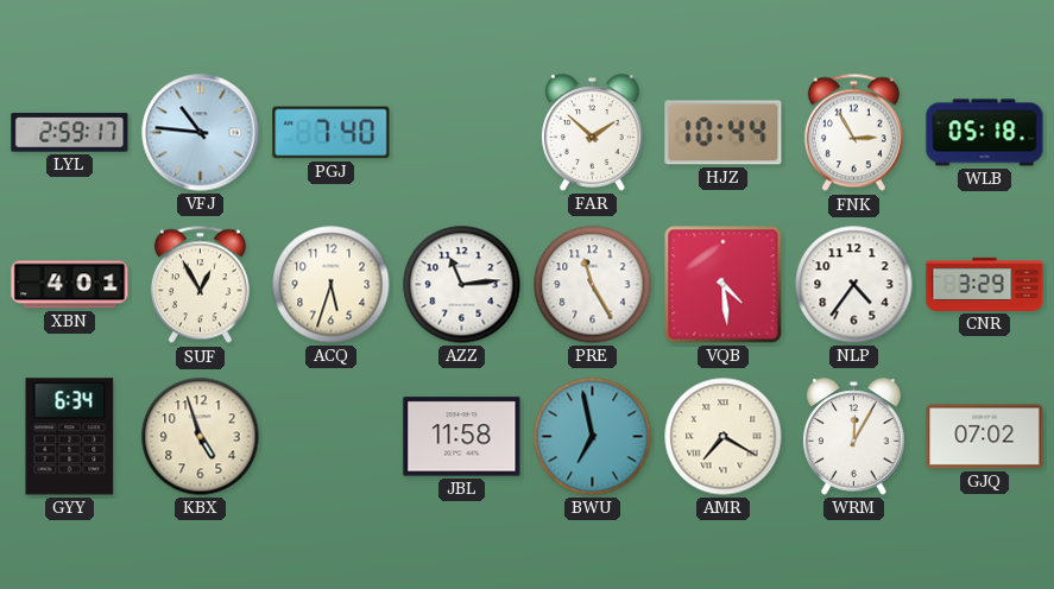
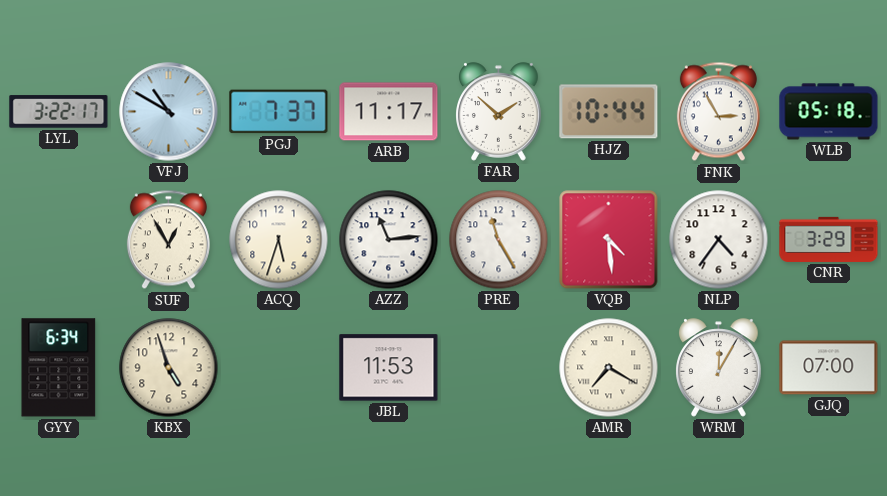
LYL: 2:59 -> 3:22 (59, 112)
VFJ: 10:46 -> 10:50 (169, 112)
PGJ: 7:40 -> 7:37 (279, 112)
ARB: none -> 11:17 (389, 112)
XBN: 4:01 -> none (70, 285)
JBL: 11:58 -> 11:53 (389, 368)
BWU: 6:58 -> none (593, 437)
GJQ: 07:02 -> 07:00 (829, 368)
